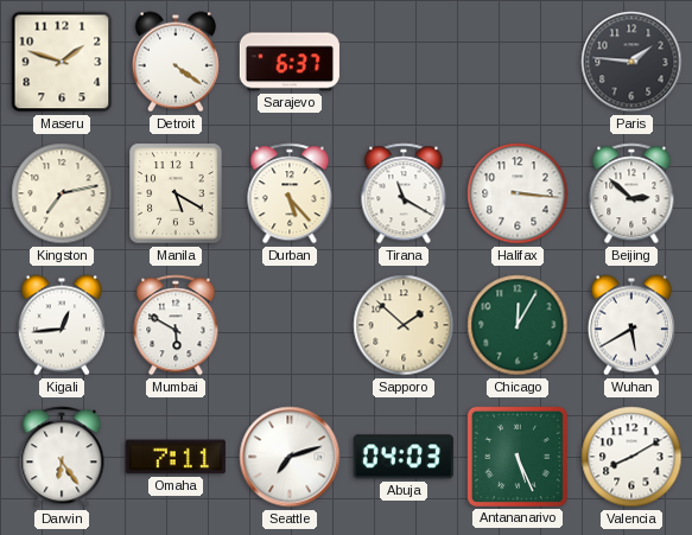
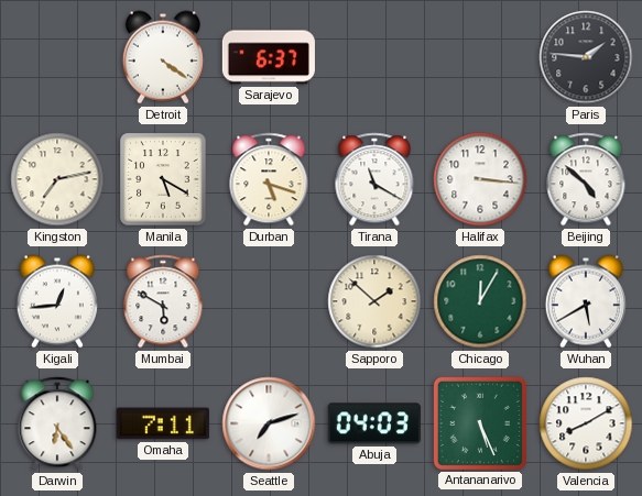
Maseru: 1:48 -> none (62, 62)
Durban: 5:23 -> 5:18 (269, 179)
Beijing: 2:52 -> 4:52 (586, 179)
